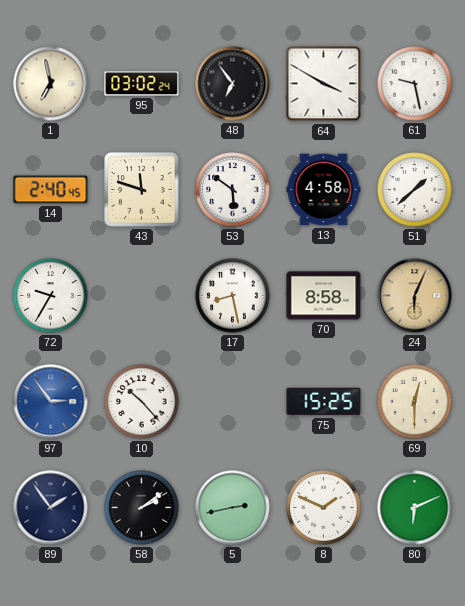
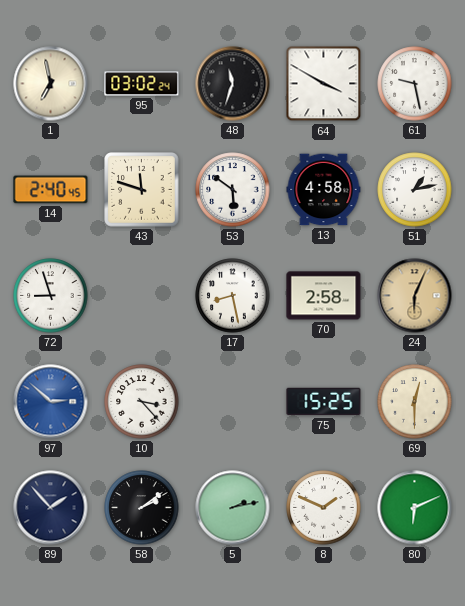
48: 6:54 -> 11:33 (233, 84)
51: 1:38 -> 1:13 (415, 190)
72: 9:35 -> 8:57 (51, 296)
70: 8:58 -> 2:58 (324, 296)
97: 2:54 -> 2:52 (51, 402)
10: 10:23 -> 3:23 (142, 402)
89: 1:54 -> 1:53 (51, 508)
5: 2:43 -> 2:13 (233, 508)
